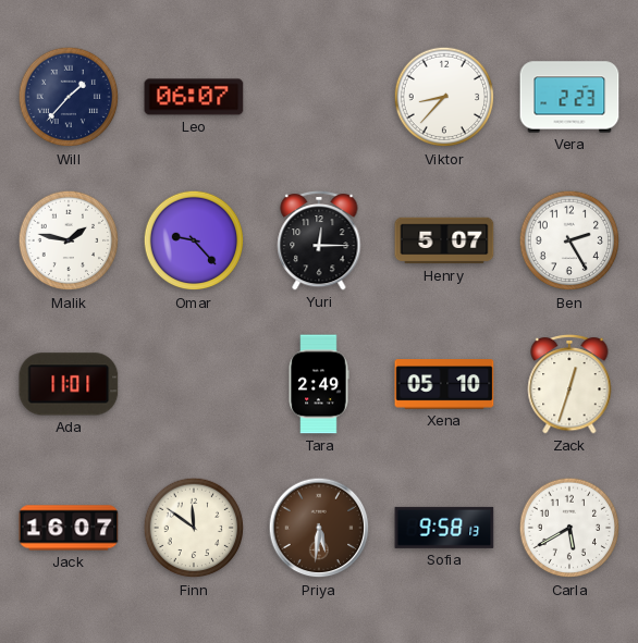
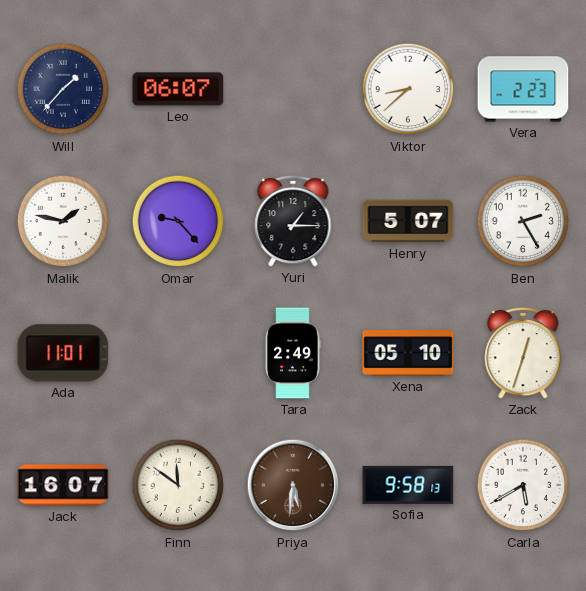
Viktor: 8:37 -> 8:38 (408, 89)
Yuri: 12:15 -> 1:15 (293, 221)
